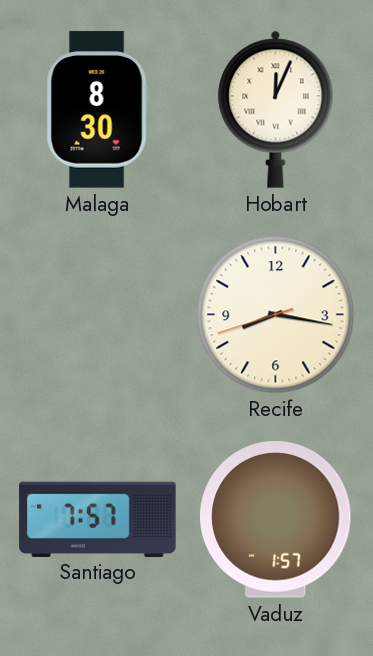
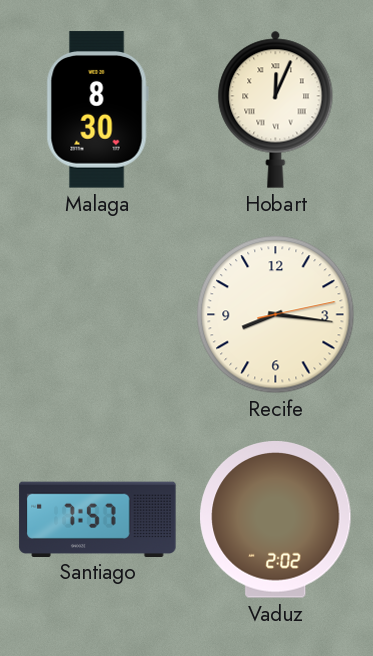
Recife: 8:16:42 -> 8:16:13 (276, 315)
Vaduz: 1:57 -> 2:02 (276, 520)
